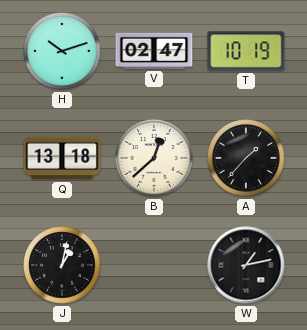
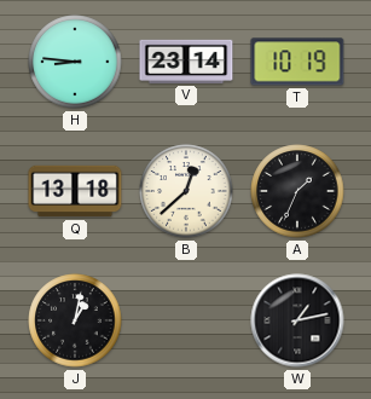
H: 10:12 -> 8:46 (75, 62)
V: 02:47 -> 23:14 (186, 62)
A: 1:37 -> 1:34 (297, 191)
